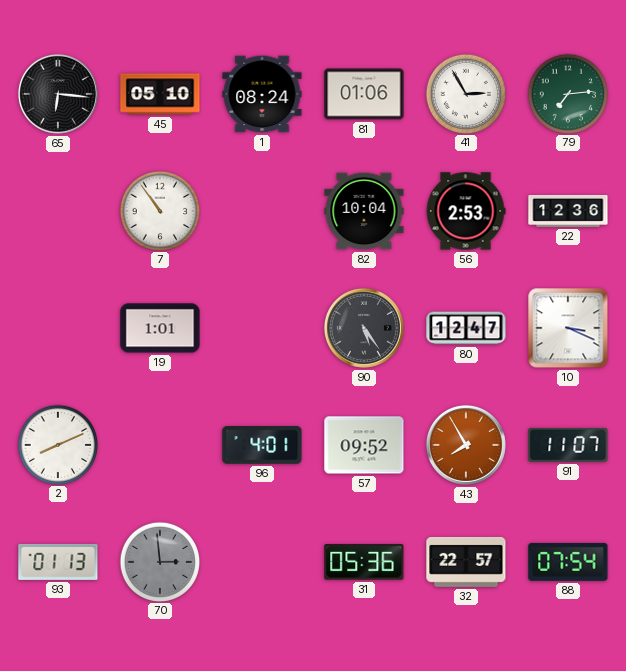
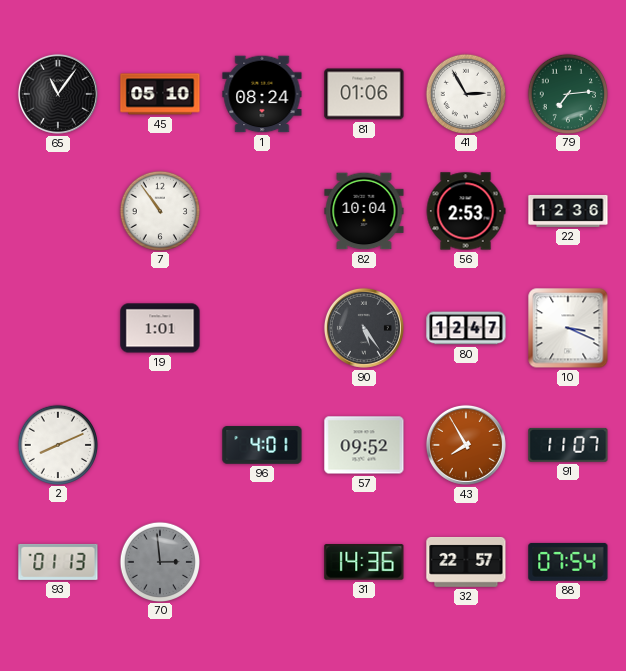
65: 6:16 -> 11:06 (58, 94)
31: 05:36 -> 14:36 (364, 562)
